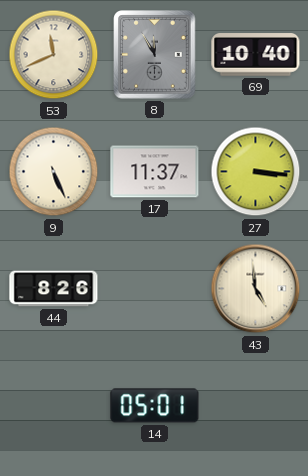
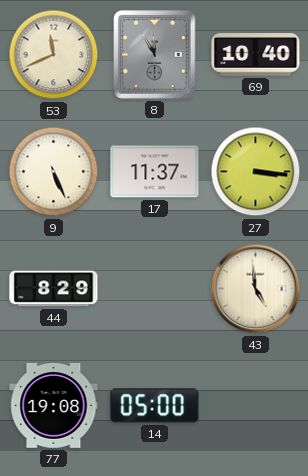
44: 8:26 -> 8:29 (54, 289)
77: none -> 19:08 (54, 405)
14: 05:01 -> 05:00 (155, 406)
